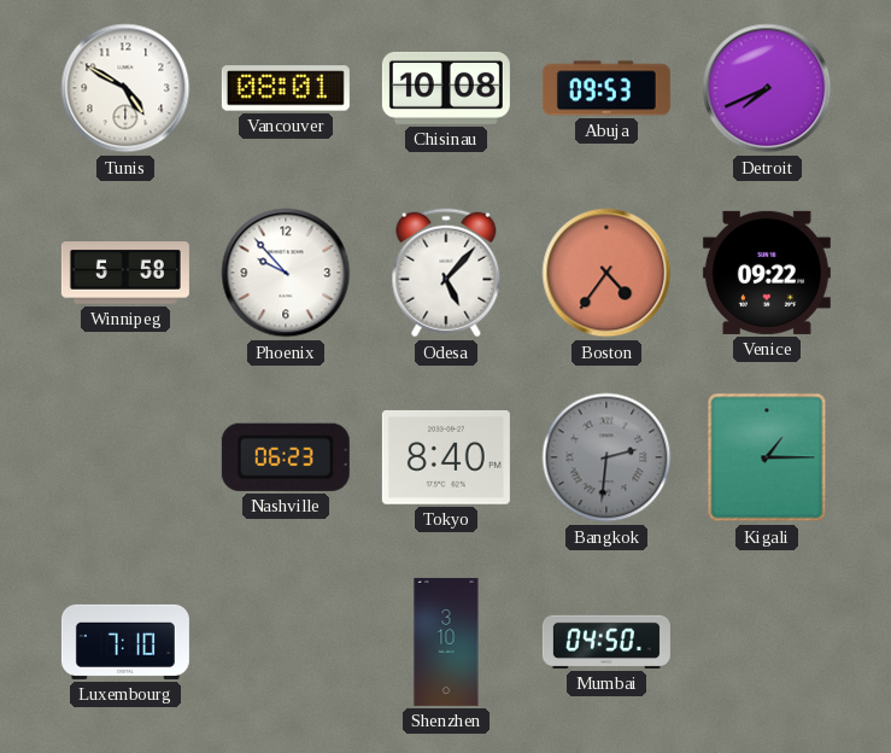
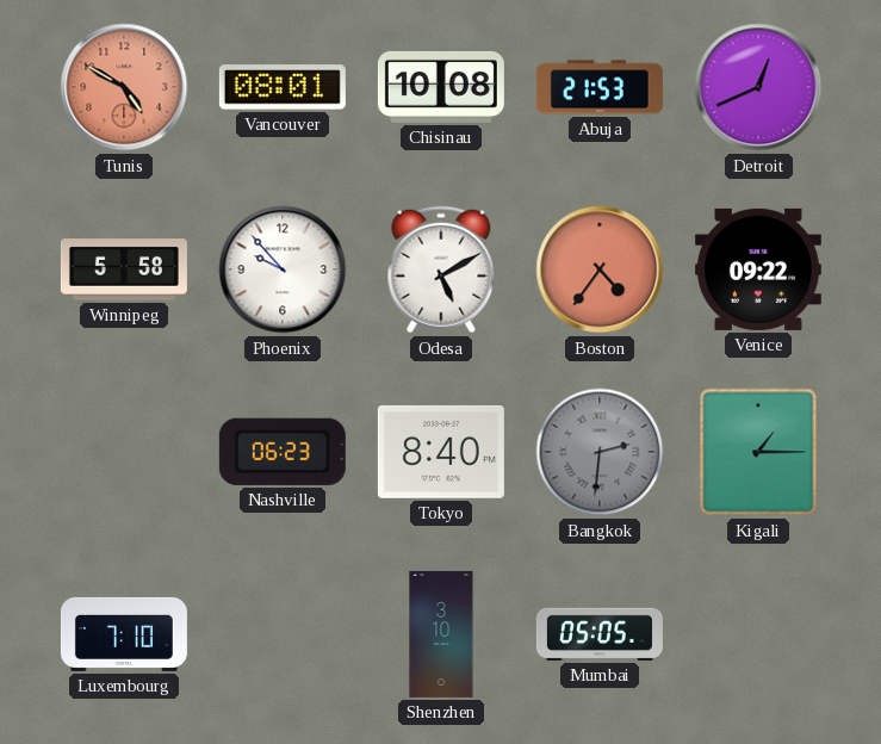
Tunis dial: white -> salmon (124, 87)
Abuja: 09:53 -> 21:53 (600, 87)
Detroit: 7:41 -> 12:41 (758, 87)
Odesa: 5:07 -> 5:10 (441, 269)
Mumbai: 04:50 -> 05:05 (600, 634)
